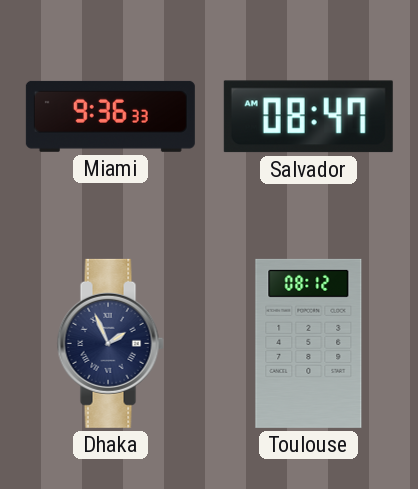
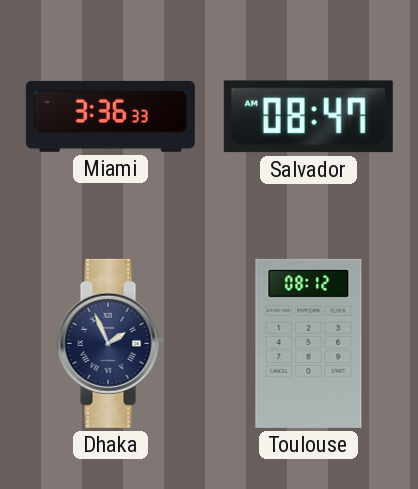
Miami: 9:36 -> 3:36 (110, 116)
